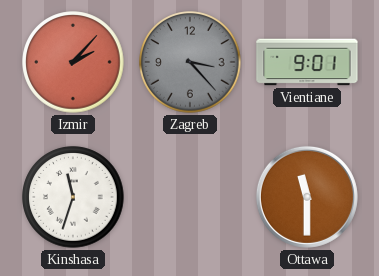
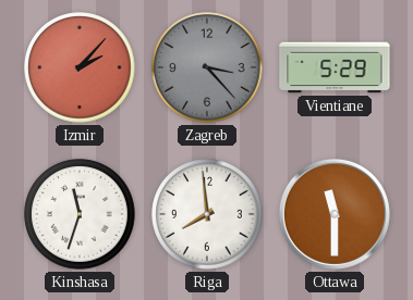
Vientiane: 9:01 -> 5:29 (335, 67)
Riga: none -> 7:59 (207, 214)
